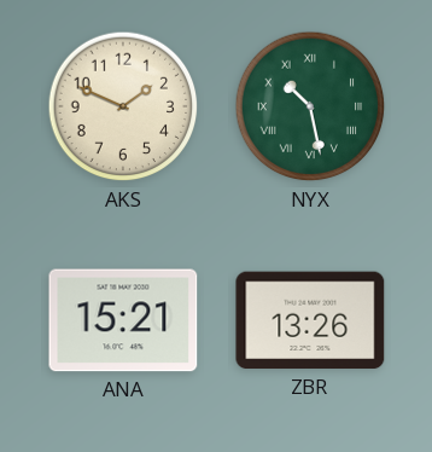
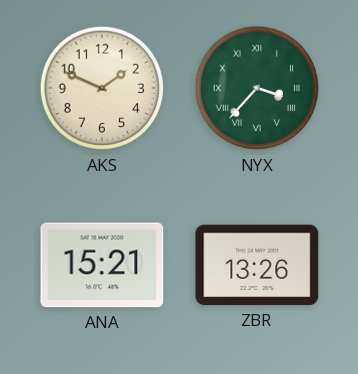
NYX: 10:28 -> 3:37 (257, 88)
